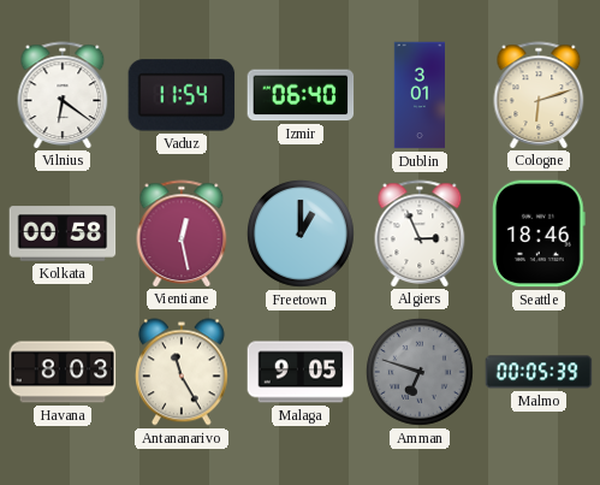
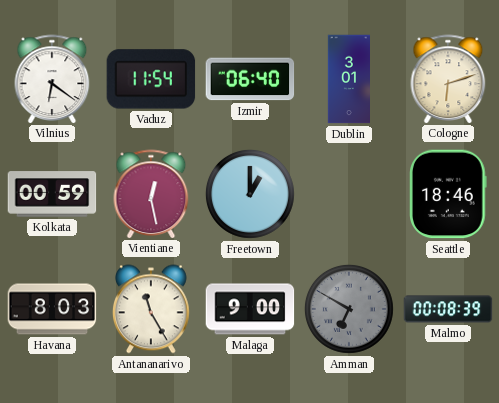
Kolkata: 00:58 -> 00:59 (52, 194)
Algiers: 2:56 -> none (420, 233)
Malaga: 9:05 -> 9:00 (250, 309)
Amman: 6:48 -> 6:50 (349, 309)
Malmo: 00:05 -> 00:08 (448, 309)
